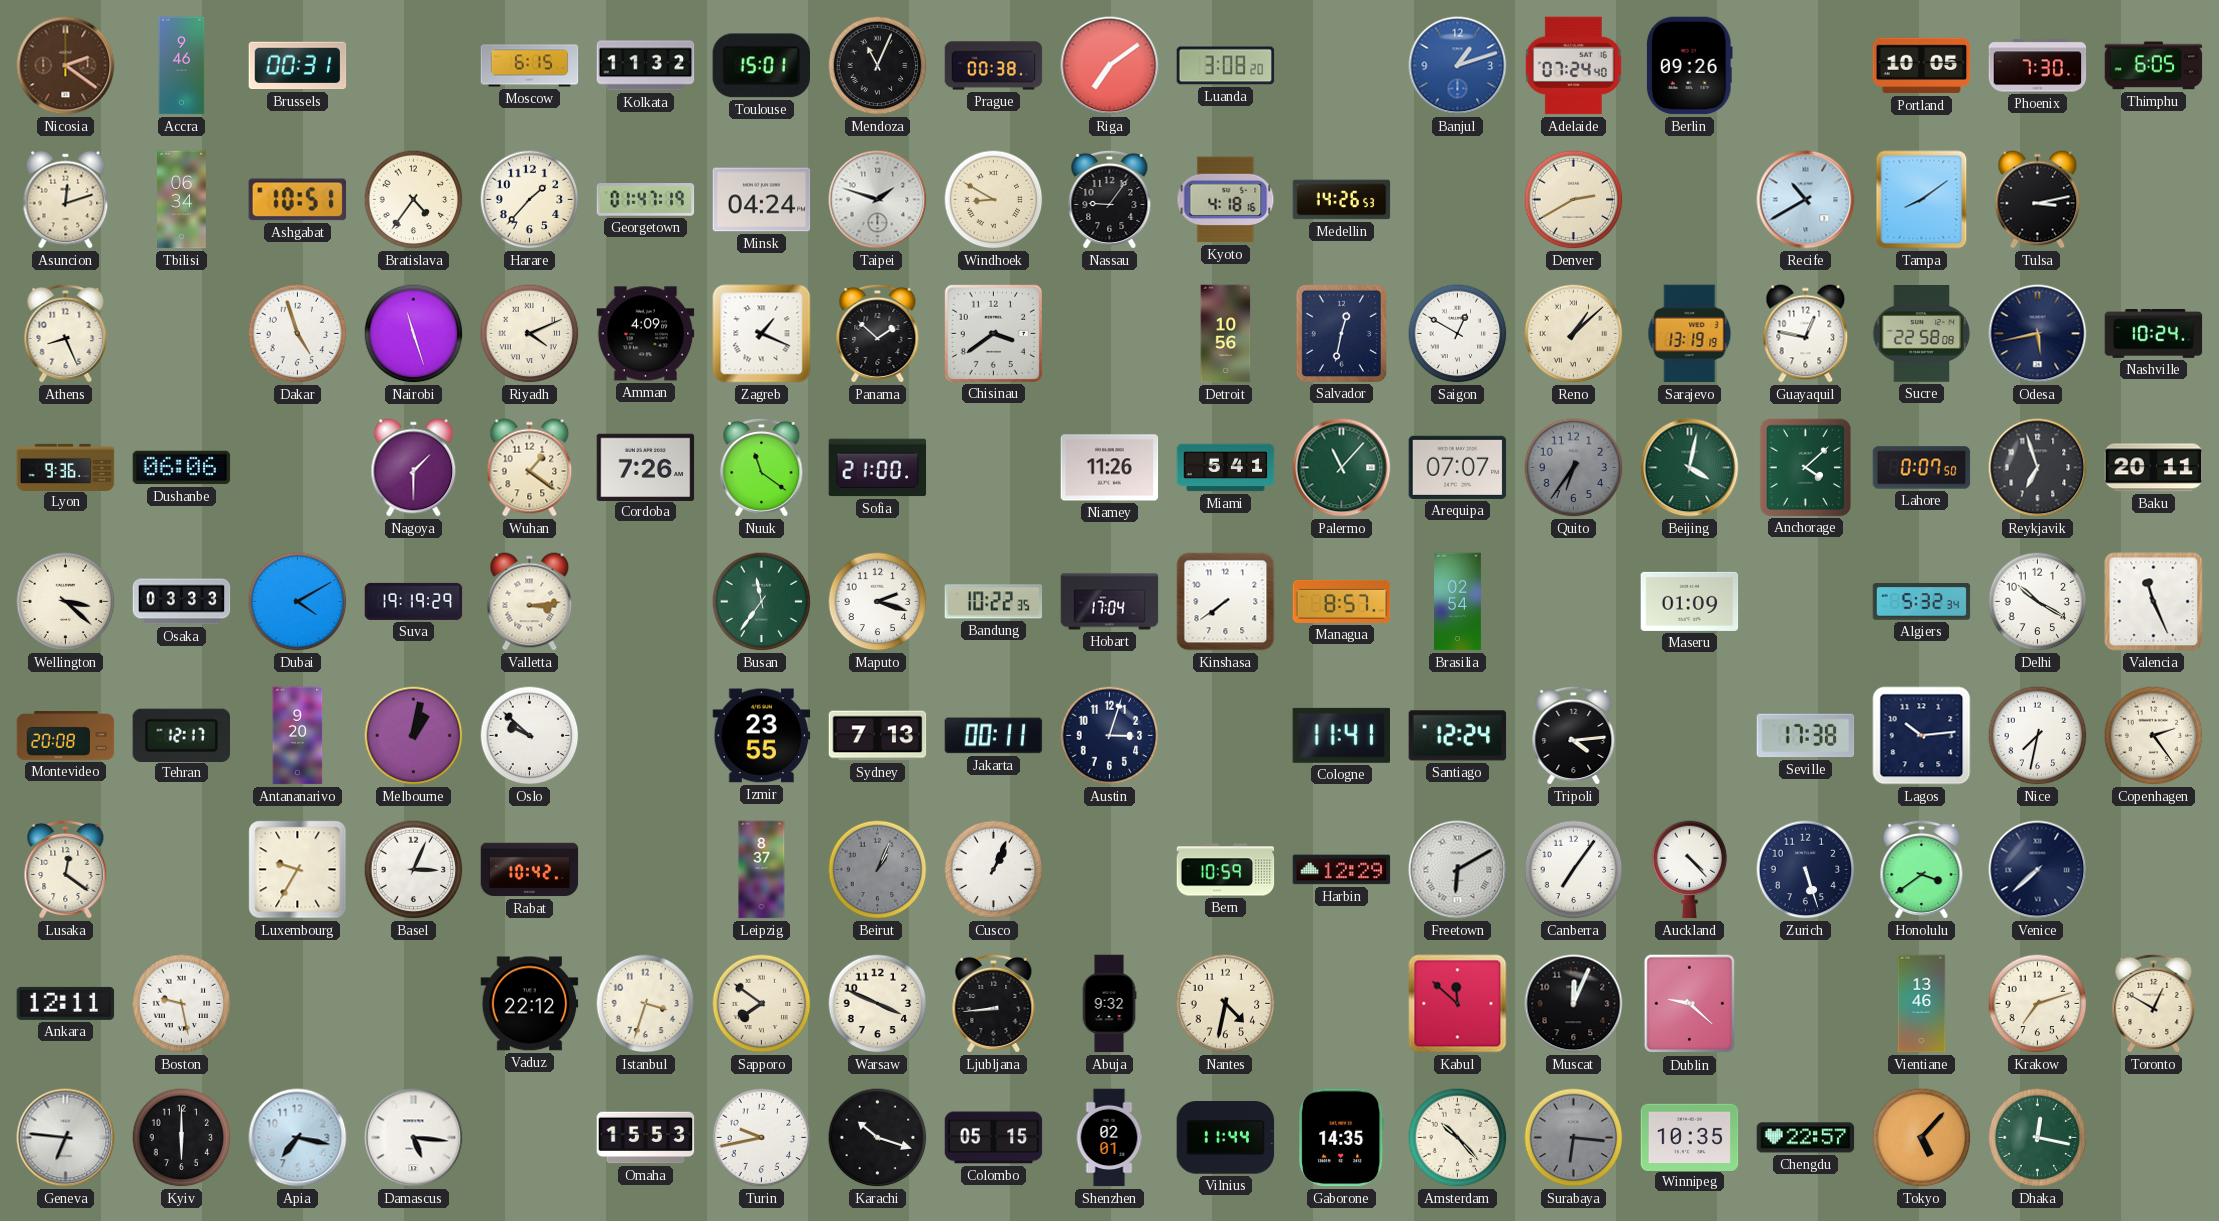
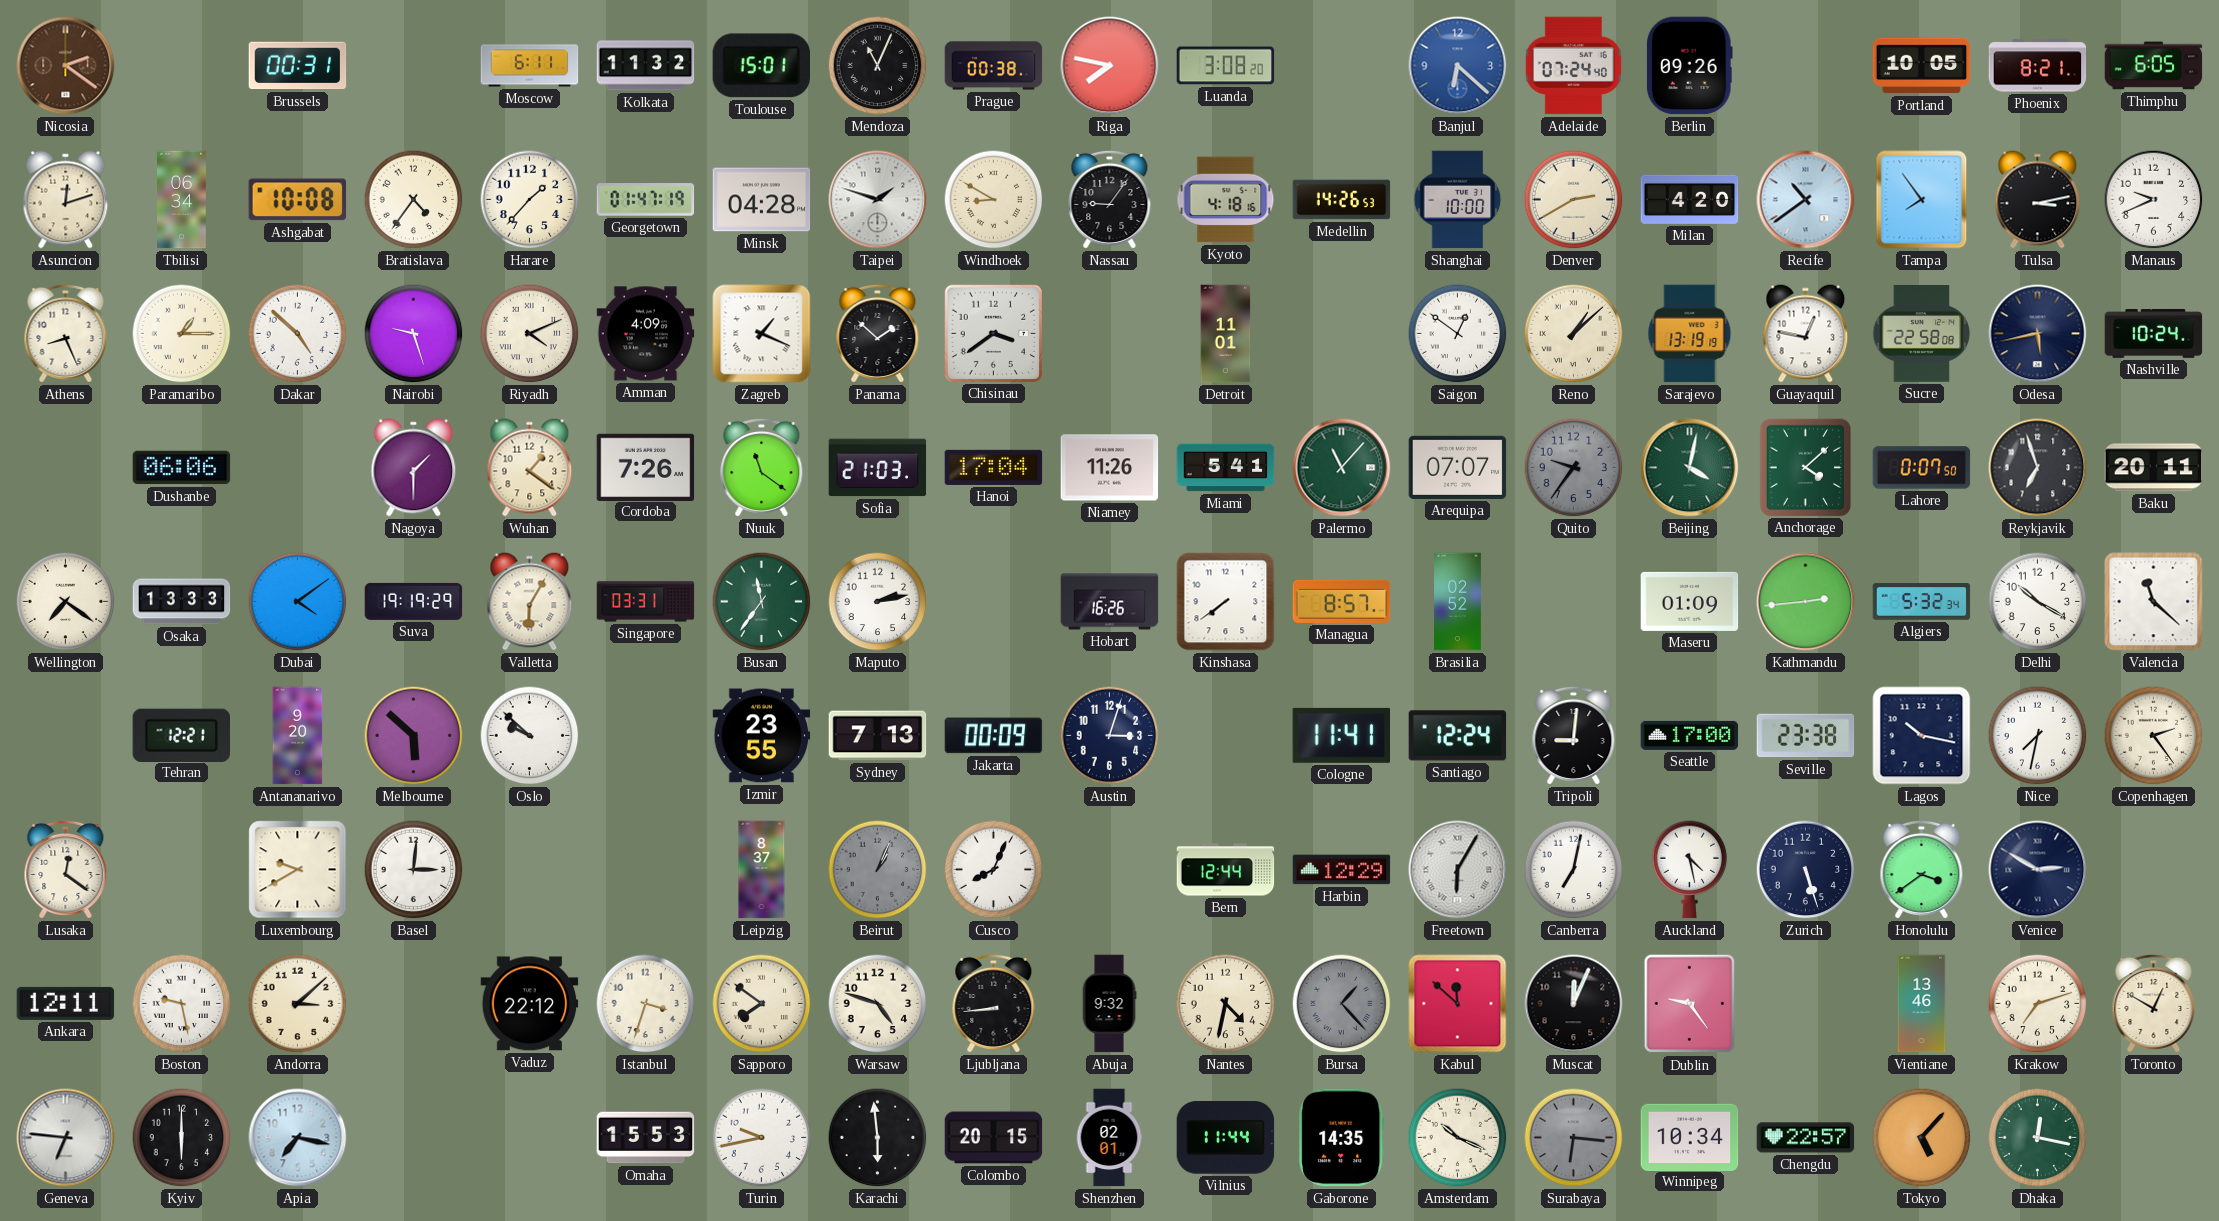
Accra: 9:46 -> none (182, 66)
Moscow: 6:15 -> 6:11 (530, 66)
Riga: 7:09 -> 7:47 (1110, 66)
Banjul: 1:12 -> 6:22 (1458, 66)
Phoenix: 7:30 -> 8:21 (2038, 66)
Ashgabat: 10:51 -> 10:08 (298, 200)
Minsk: 04:24 -> 04:28 (762, 200)
Shanghai: none -> 10:00 (1458, 200)
Milan: none -> 4:20 (1690, 199)
Recife: 10:40 -> 10:39 (1806, 200)
Tampa: 8:09 -> 7:54 (1922, 200)
Manaus: none -> 9:41 (2154, 200)
Paramaribo: none -> 1:15 (182, 334)
Dakar: 4:57 -> 4:52 (298, 334)
Nairobi: 11:27 -> 9:27 (414, 334)
Detroit: 10:56 -> 11:01 (1226, 334)
Salvador: 12:32 -> none (1341, 333)
Saigon: 12:50 -> 12:51 (1458, 334)
Lyon: 9:36 -> none (66, 467)
Sofia: 21:00 -> 21:03 (878, 468)
Hanoi: none -> 17:04 (994, 467)
Quito: 6:36 -> 9:36 (1574, 468)
Wellington: 3:22 -> 7:21 (66, 602)
Osaka: 03:33 -> 13:33 (182, 602)
Dubai: 4:10 -> 4:09 (298, 602)
Valletta: 3:14 -> 6:05 (530, 602)
Singapore: none -> 03:31 (646, 602)
Maputo: 2:18 -> 2:13 (878, 602)
Bandung: 10:22 -> none (994, 602)
Hobart: 17:04 -> 16:26 (1110, 602)
Brasilia: 02:54 -> 02:52 (1458, 602)
Kathmandu: none -> 2:44 (1806, 602)
Valencia: 11:26 -> 11:22 (2154, 602)
Montevideo: 20:08 -> none (66, 736)
Tehran: 12:17 -> 12:21 (181, 735)
Melbourne: 1:02 -> 5:52 (414, 736)
Jakarta: 00:11 -> 00:09 (994, 736)
Tripoli: 4:14 -> 9:01 (1574, 735)
Seattle: none -> 17:00 (1690, 735)
Seville: 17:38 -> 23:38 (1806, 736)
Lagos: 10:14 -> 10:17 (1922, 736)
Luxembourg: 9:35 -> 9:40 (298, 870)
Basel: 3:04 -> 3:01 (414, 870)
Rabat: 10:42 -> none (530, 870)
Cusco: 1:04 -> 8:04 (994, 870)
Bern: 10:59 -> 12:44 (1226, 870)
Freetown: 6:10 -> 6:05 (1458, 870)
Canberra: 7:06 -> 7:02 (1574, 870)
Auckland: 4:23 -> 4:28 (1690, 870)
Venice: 7:38 -> 2:50 (2038, 870)
Andorra: none -> 3:08 (298, 1004)
Warsaw: 3:49 -> 4:48 (878, 1004)
Bursa: none -> 1:23 (1342, 1004)
Dublin: 9:22 -> 9:24 (1690, 1004)
Damascus: 5:16 -> none (414, 1138)
Karachi: 10:18 -> 5:59 (878, 1138)
Colombo: 05:15 -> 20:15 (994, 1138)
Amsterdam: 10:23 -> 10:19 (1458, 1138)
Winnipeg: 10:35 -> 10:34 (1690, 1137)
